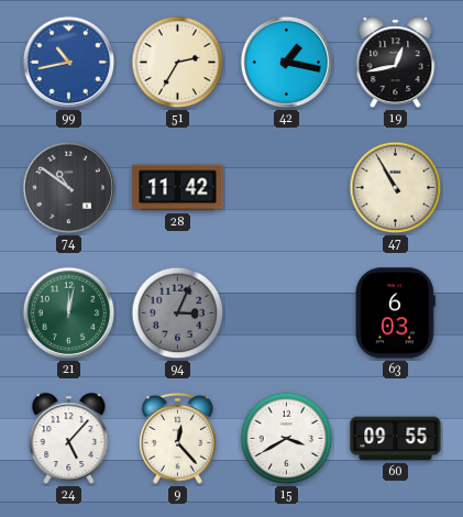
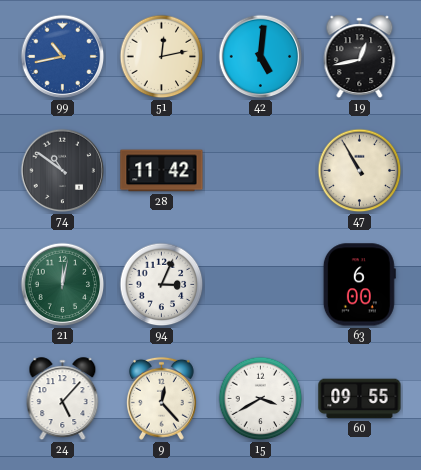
51: 2:35 -> 12:13 (162, 57)
42: 1:17 -> 5:01 (261, 57)
94 dial: grey -> white (162, 285)
63: 6:03 -> 6:00 (359, 285)
